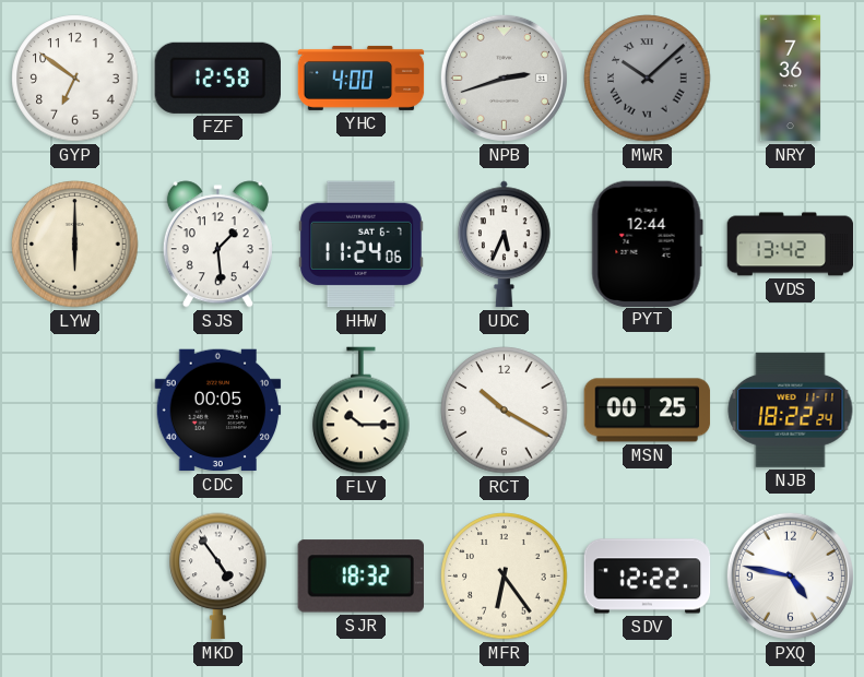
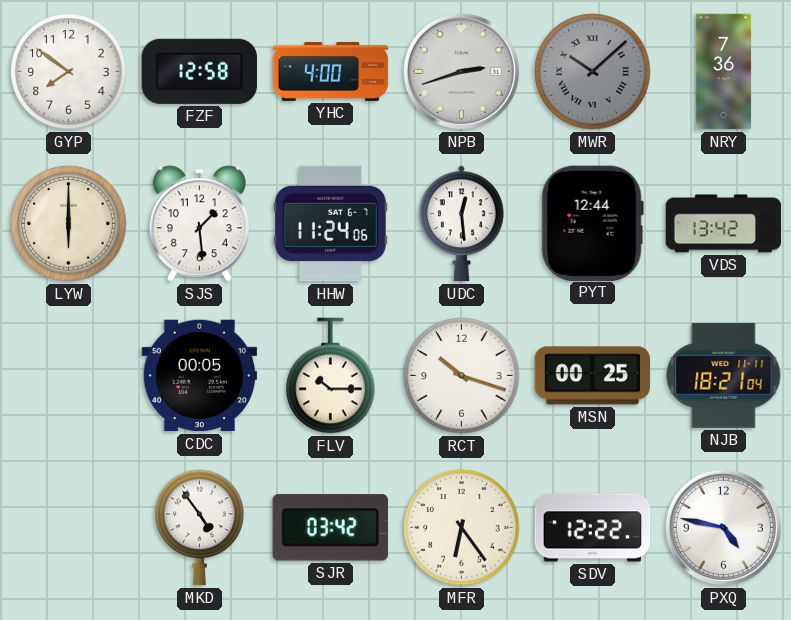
GYP: 6:51 -> 7:51 (69, 72)
UDC: 5:34 -> 12:29 (462, 224)
RCT: 10:20 -> 10:18 (462, 376)
NJB: 18:22 -> 18:21 (724, 375)
SJR: 18:32 -> 03:42 (330, 528)
